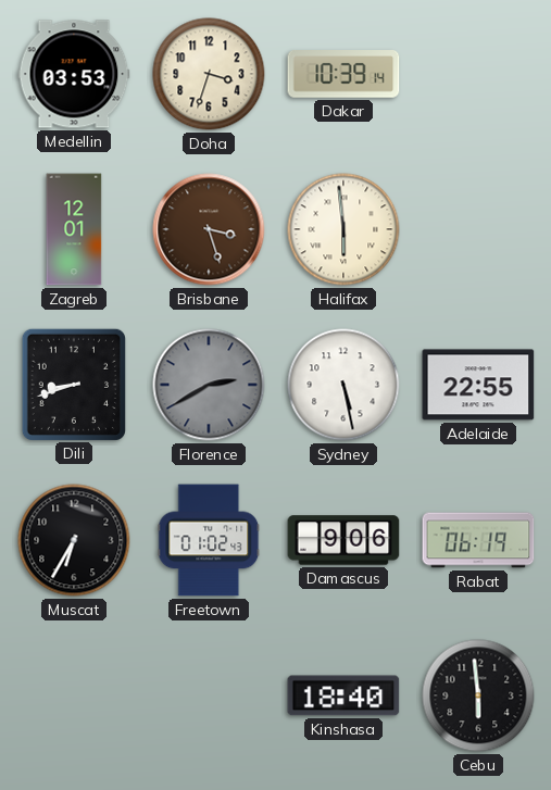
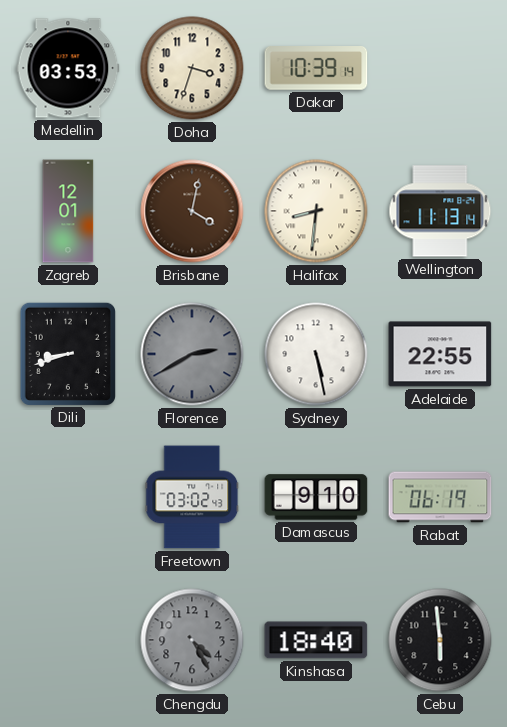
Brisbane: 3:27 -> 4:02 (192, 211)
Halifax: 5:59 -> 8:31 (316, 211)
Wellington: none -> 11:13 (440, 211)
Muscat: 6:35 -> none (74, 540)
Freetown: 01:02 -> 03:02 (192, 497)
Damascus: 9:06 -> 9:10 (316, 497)
Chengdu: none -> 4:25 (192, 640)
